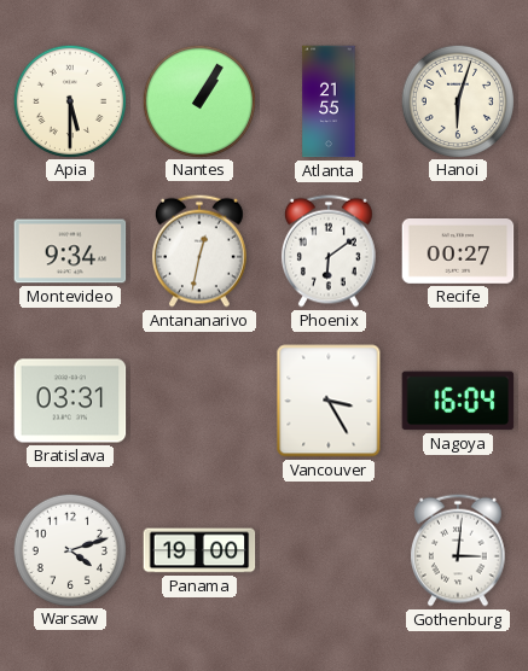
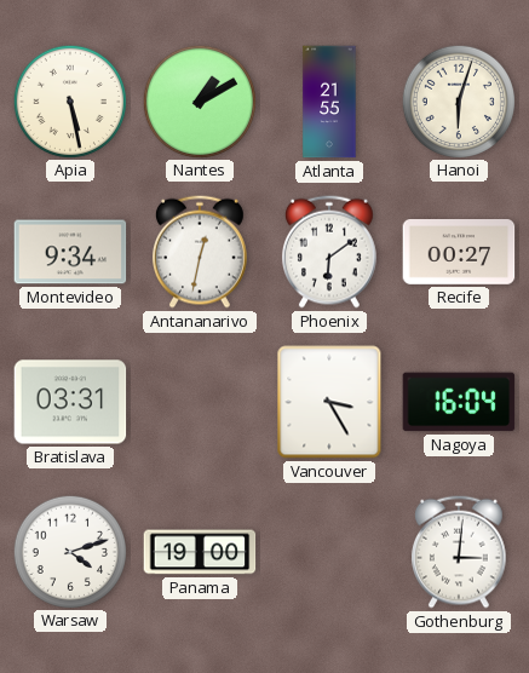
Apia: 5:30 -> 5:28 (69, 100)
Nantes: 1:05 -> 1:10 (199, 100)
